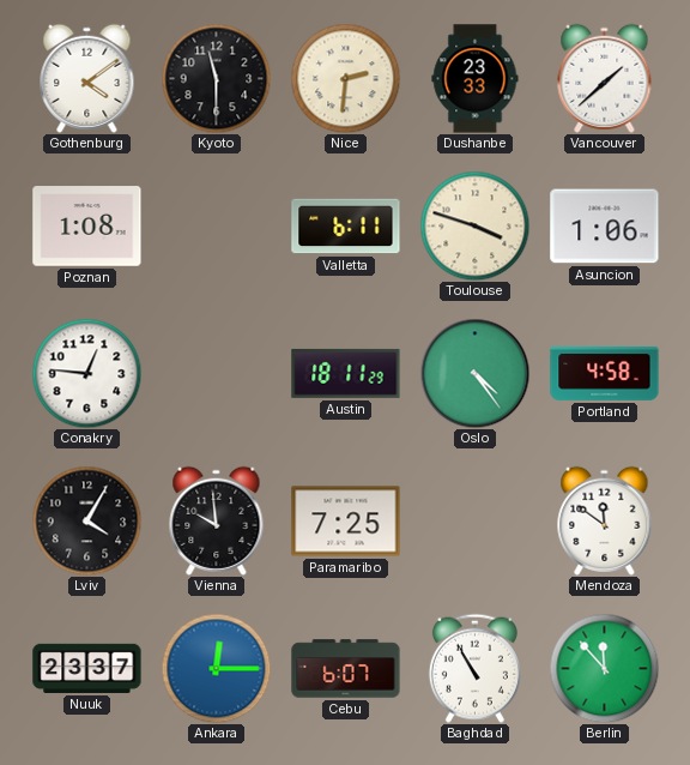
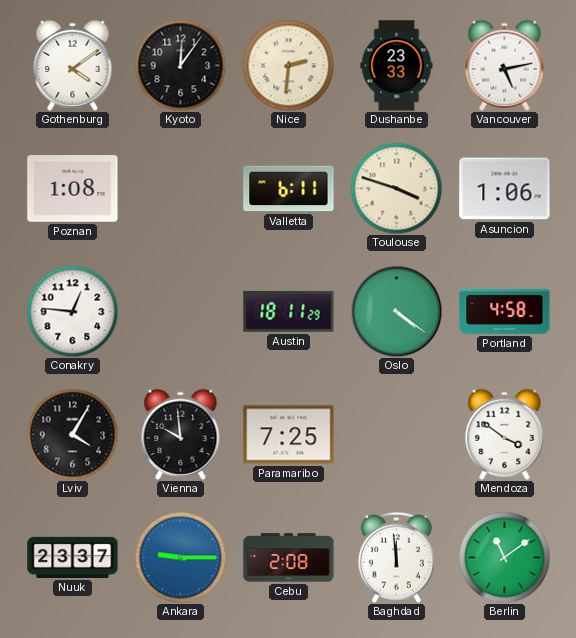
Kyoto: 11:30 -> 12:06 (180, 65)
Vancouver: 1:38 -> 5:13 (505, 65)
Oslo: 4:24 -> 4:21 (396, 311)
Mendoza: 11:51 -> 3:51 (505, 434)
Ankara: 12:15 -> 9:15 (180, 557)
Cebu: 6:07 -> 2:08 (289, 558)
Baghdad: 10:55 -> 11:59 (396, 557)
Berlin: 11:53 -> 11:09 (504, 557)
